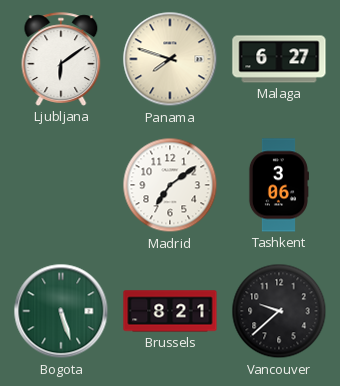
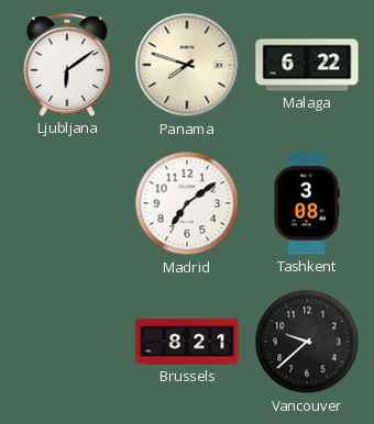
Malaga: 6:27 -> 6:22 (307, 65)
Tashkent: 3:06 -> 3:08 (306, 203)
Bogota: 5:27 -> none (61, 311)
